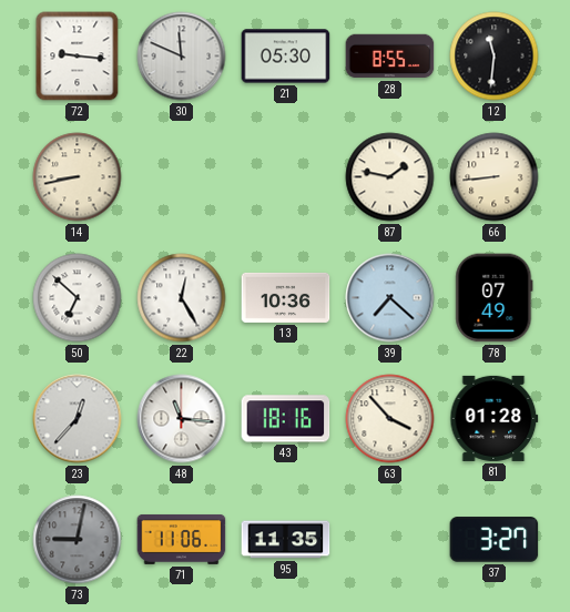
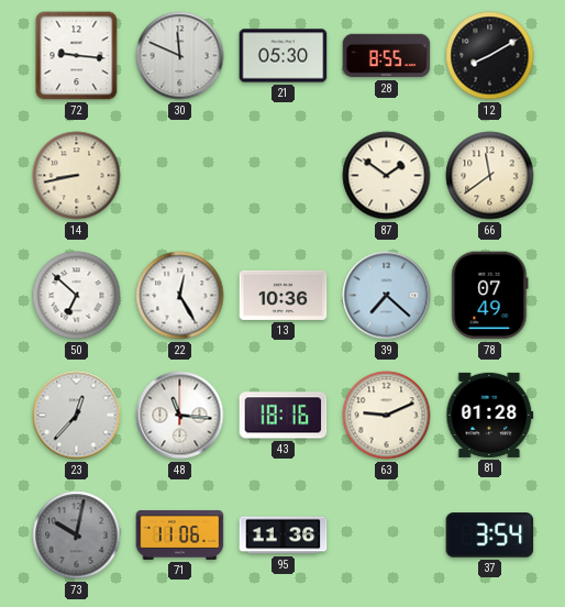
12: 11:31 -> 8:10 (490, 56)
87: 1:47 -> 1:51 (387, 176)
66: 8:44 -> 11:39 (490, 176)
63: 3:53 -> 9:11 (387, 416)
73: 9:02 -> 10:02 (77, 536)
95: 11:35 -> 11:36 (284, 536)
37: 3:27 -> 3:54 (490, 536)
